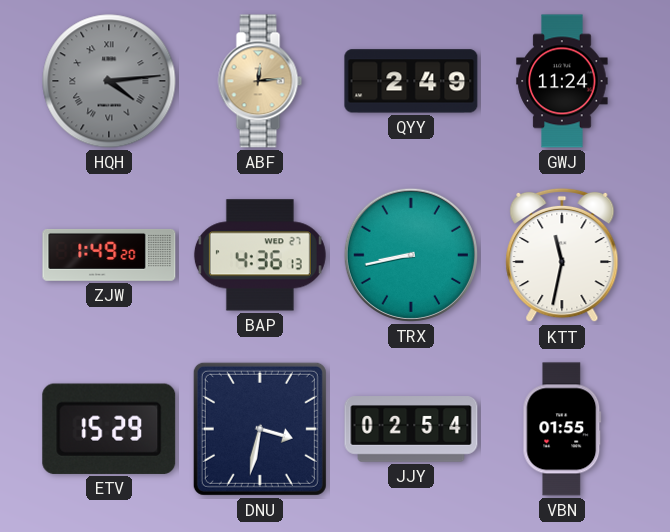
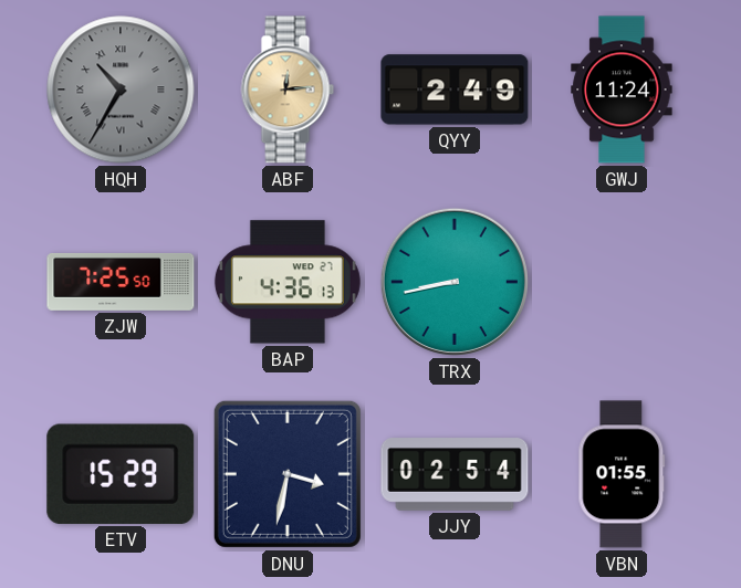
HQH: 4:14 -> 10:35 (121, 90)
ZJW: 1:49 -> 7:25 (121, 282)
KTT: 11:32 -> none (562, 255)
